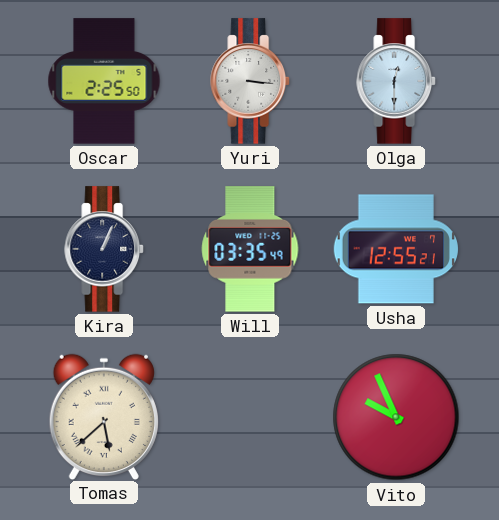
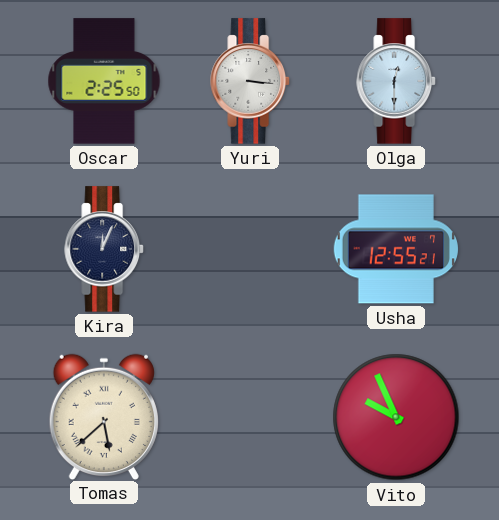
Kira: 1:04 -> 12:04 (104, 249)
Will: 03:35 -> none (250, 249)
